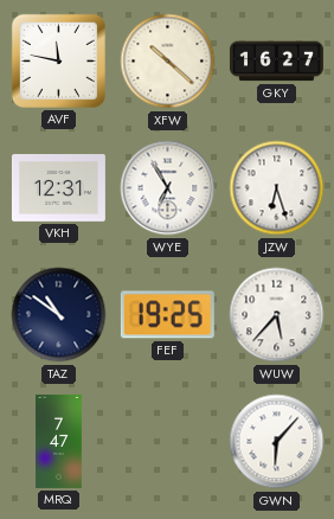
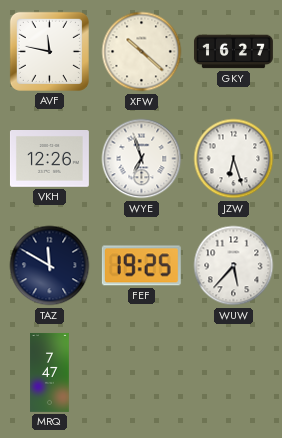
VKH: 12:31 -> 12:26 (49, 159)
WYE: 6:55 -> 6:57 (142, 159)
TAZ: 10:51 -> 11:50 (50, 266)
GWN: 6:07 -> none (277, 442)
